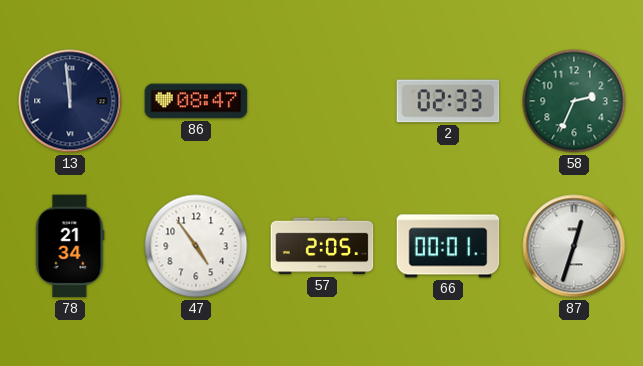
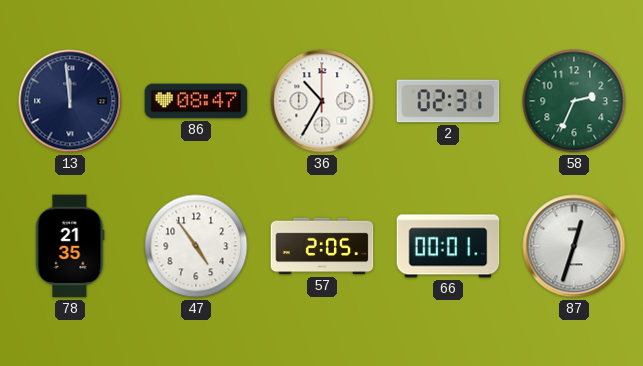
36: none -> 10:35 (322, 101)
2: 02:33 -> 02:31 (448, 101)
78: 21:34 -> 21:35 (70, 246)
